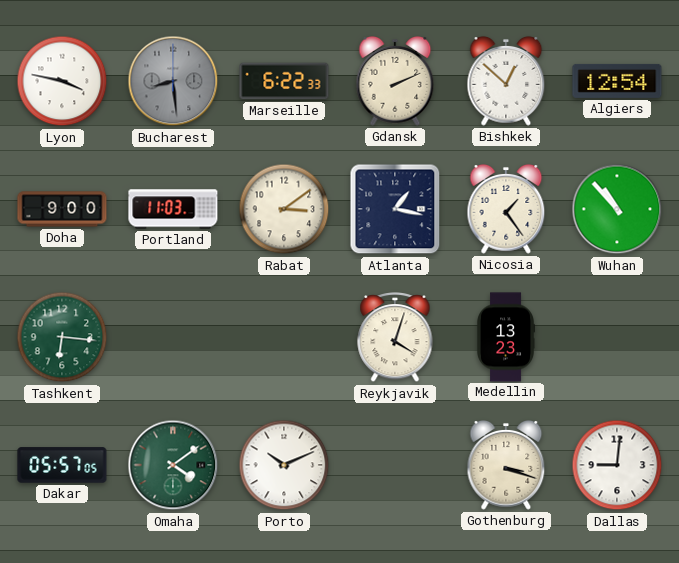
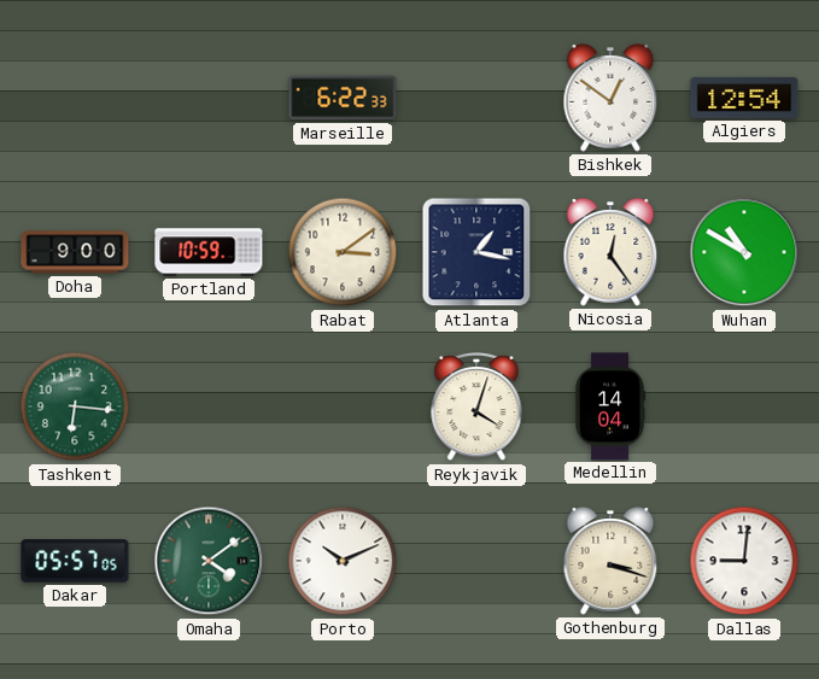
Lyon: 3:47 -> none (62, 81)
Bucharest: 8:29 -> none (173, 81)
Gdansk: 2:11 -> none (395, 82)
Bishkek: 12:52 -> 12:51 (610, 99)
Portland: 11:03 -> 10:59 (209, 252)
Nicosia: 1:24 -> 12:24 (610, 253)
Wuhan: 10:53 -> 10:50 (744, 252)
Medellin: 13:23 -> 14:04 (610, 406)
